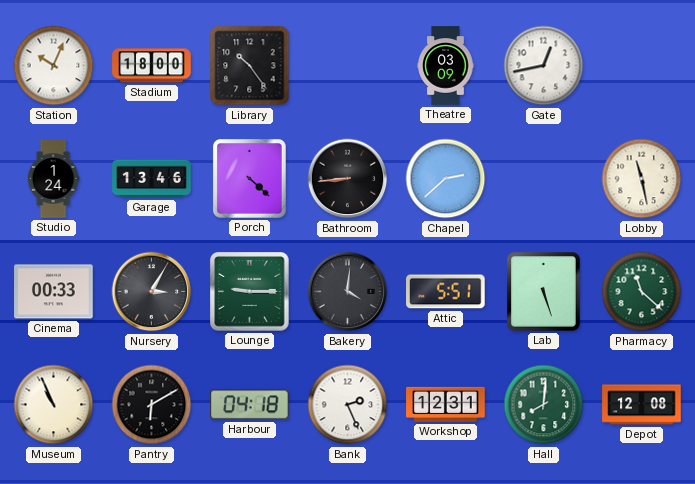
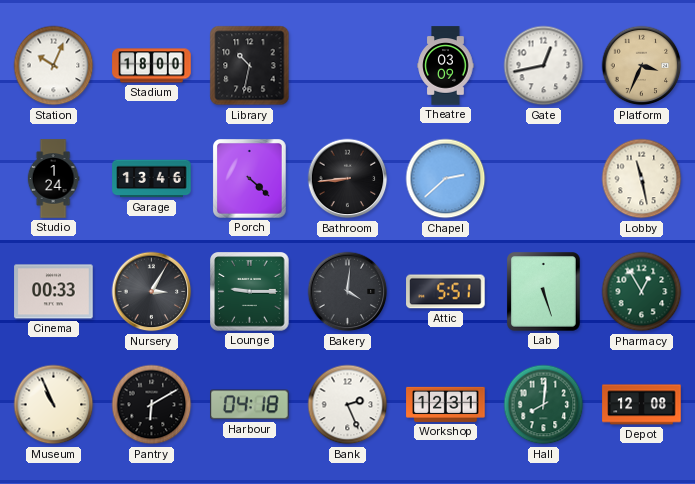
Library: 10:24 -> 10:32 (250, 66)
Platform: none -> 3:34 (642, 66)
Pharmacy: 11:22 -> 12:55 (642, 292)
